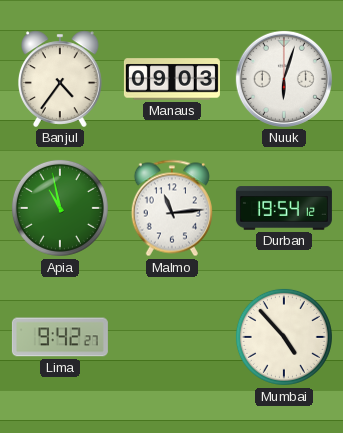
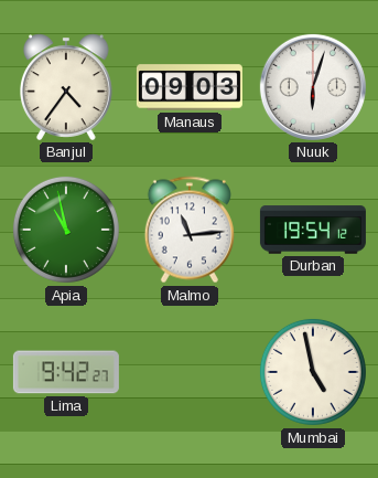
Mumbai: 4:53 -> 4:58 (313, 372)
